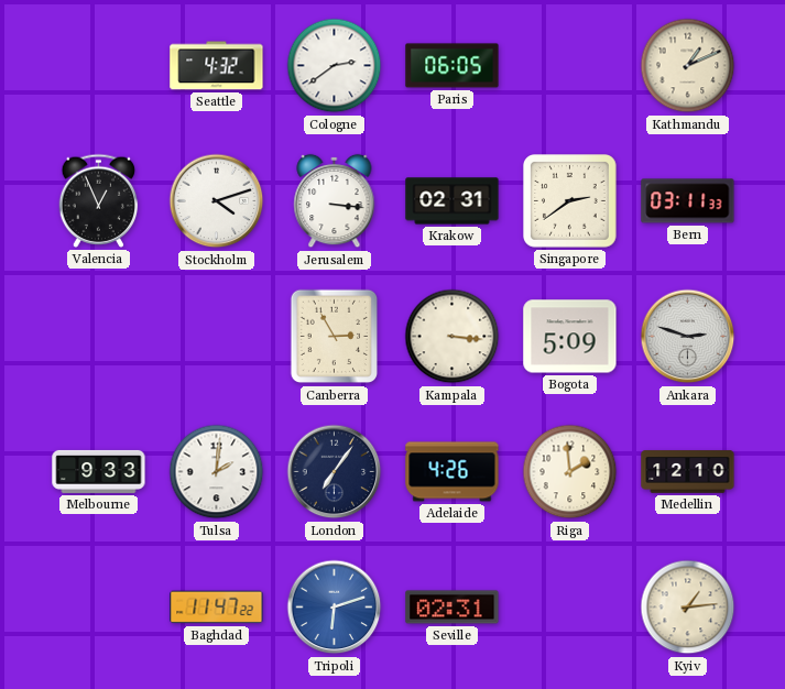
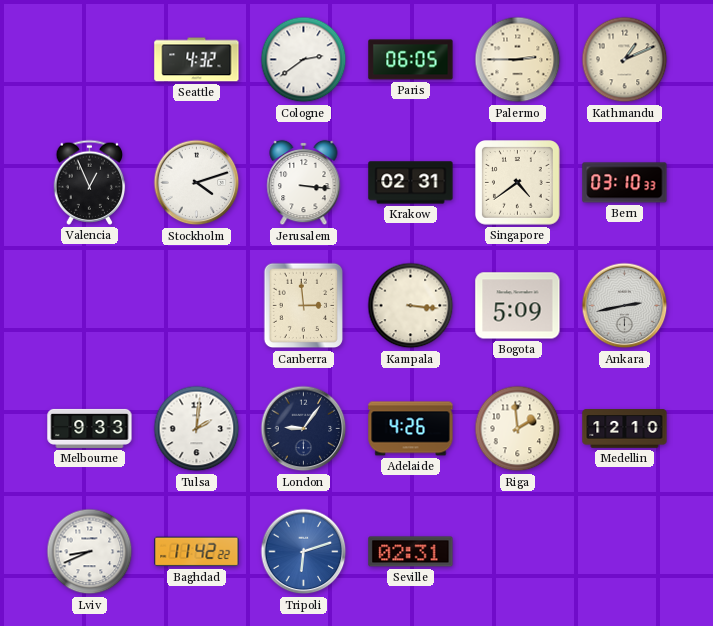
Palermo: none -> 2:45 (518, 60)
Singapore: 2:39 -> 4:39 (518, 183)
Bern: 03:11 -> 03:10 (625, 183)
Canberra: 2:55 -> 2:59 (304, 306)
Ankara: 2:48 -> 2:43 (625, 306)
London: 7:06 -> 9:06 (304, 429)
Lviv: none -> 8:41 (90, 552)
Baghdad: 11:47 -> 11:42 (197, 552)
Kyiv: 1:14 -> none (688, 608)
